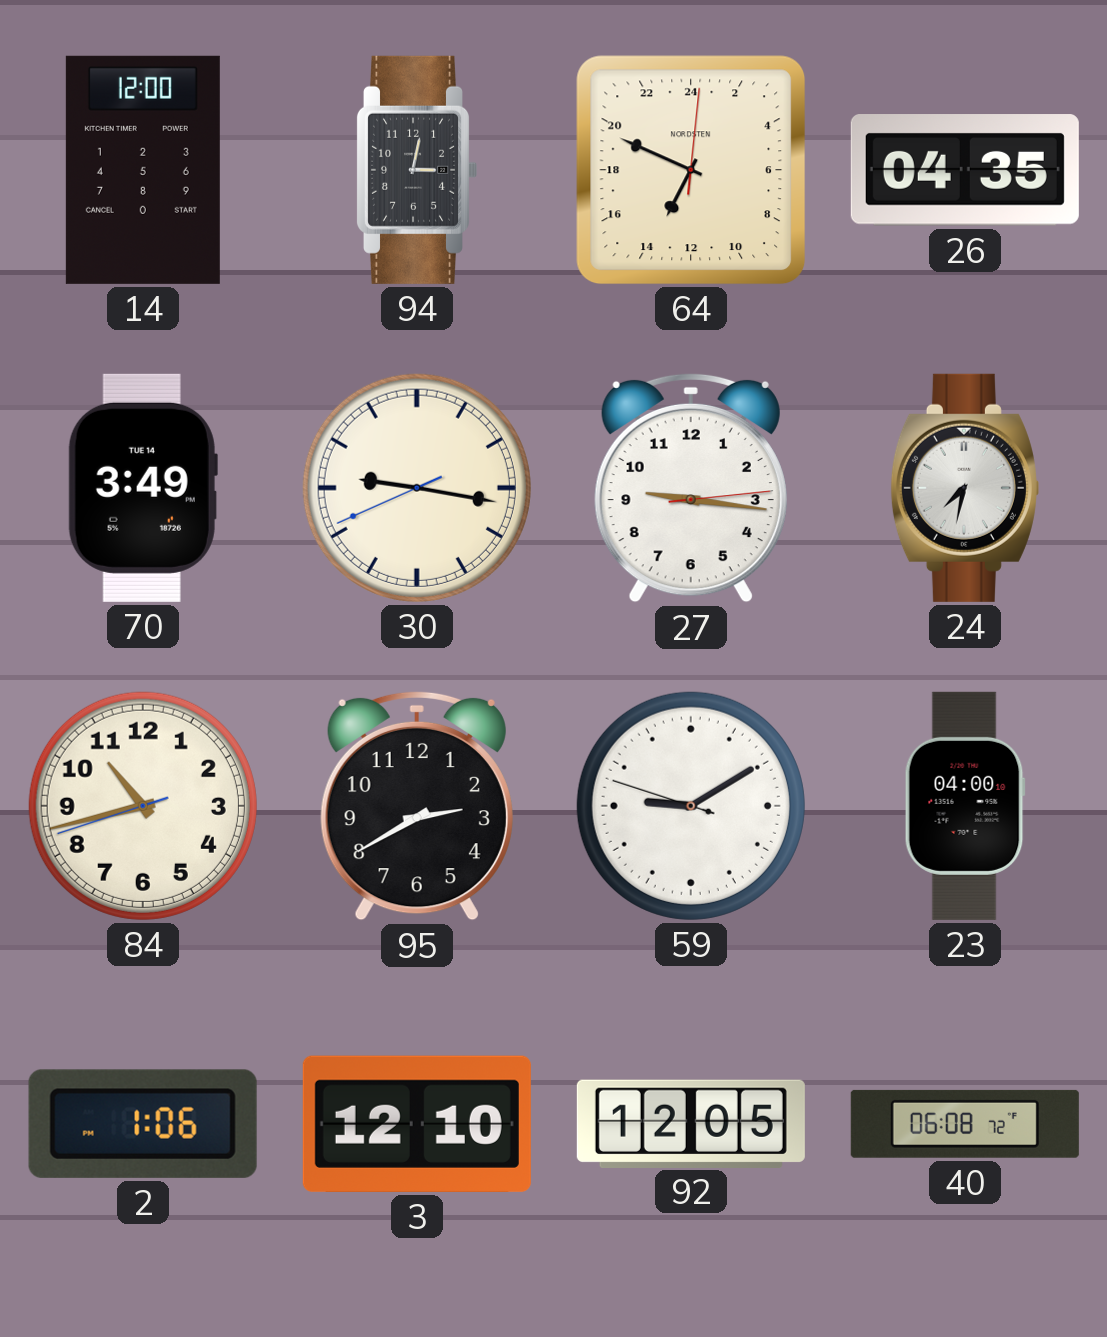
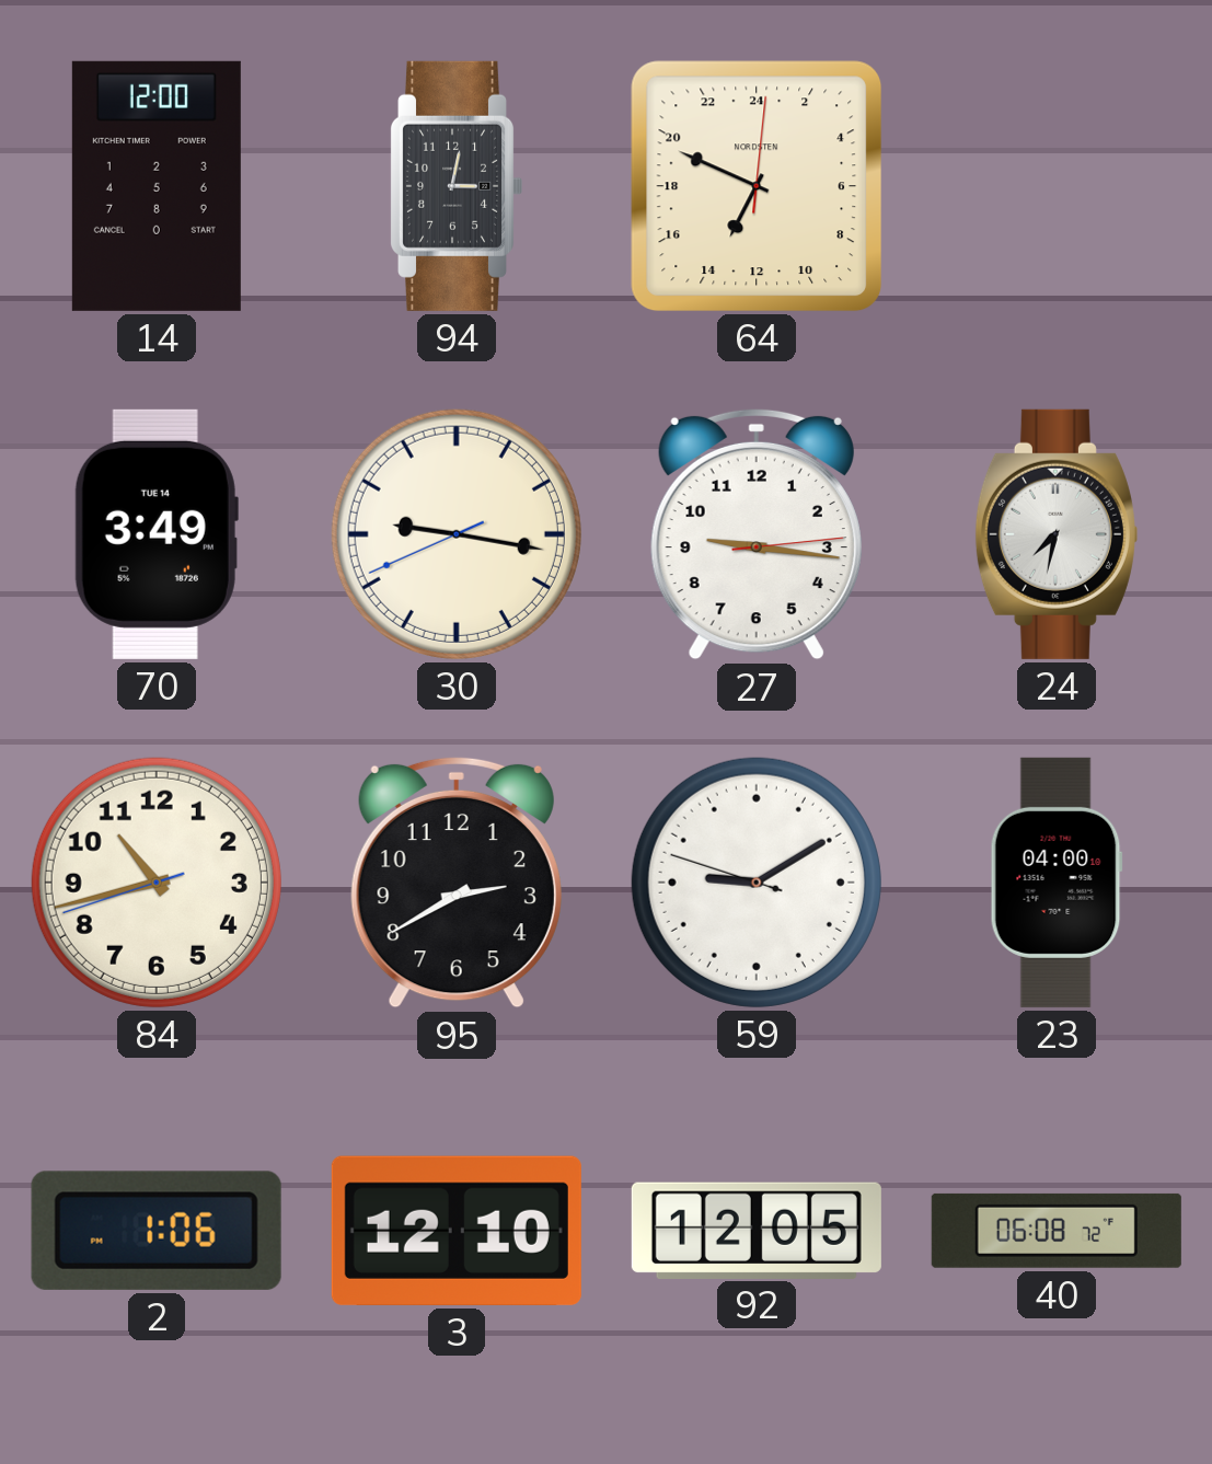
26: 04:35 -> none (965, 170)
